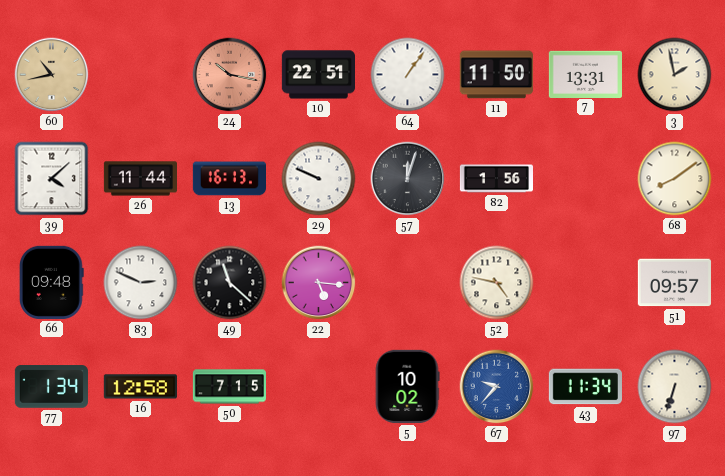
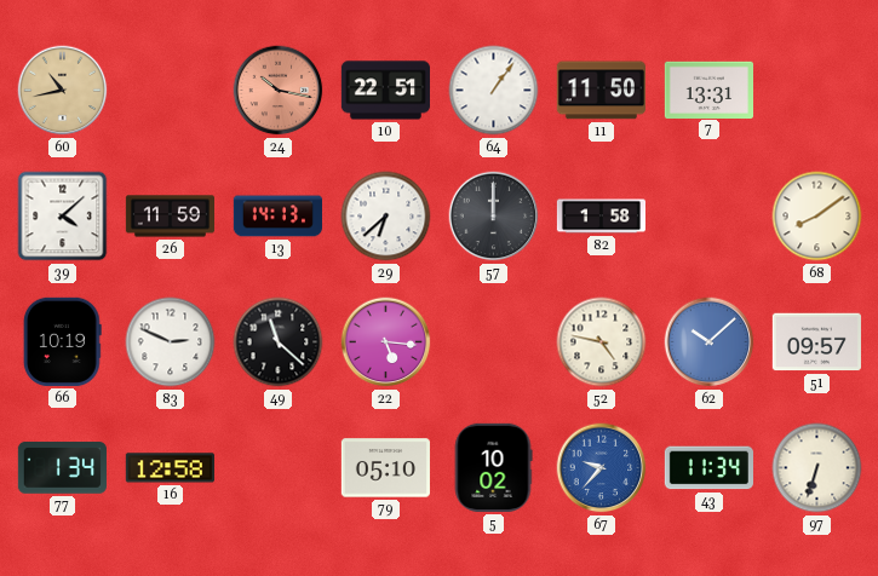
3: 1:58 -> none (675, 75)
26: 11:44 -> 11:59 (170, 217)
13: 16:13 -> 14:13 (277, 217)
29: 9:49 -> 6:38 (386, 217)
57: 12:03 -> 12:00 (494, 217)
82: 1:56 -> 1:58 (601, 217)
66: 09:48 -> 10:19 (63, 341)
62: none -> 10:08 (710, 342)
50: 7:15 -> none (229, 387)
79: none -> 05:10 (385, 468)
